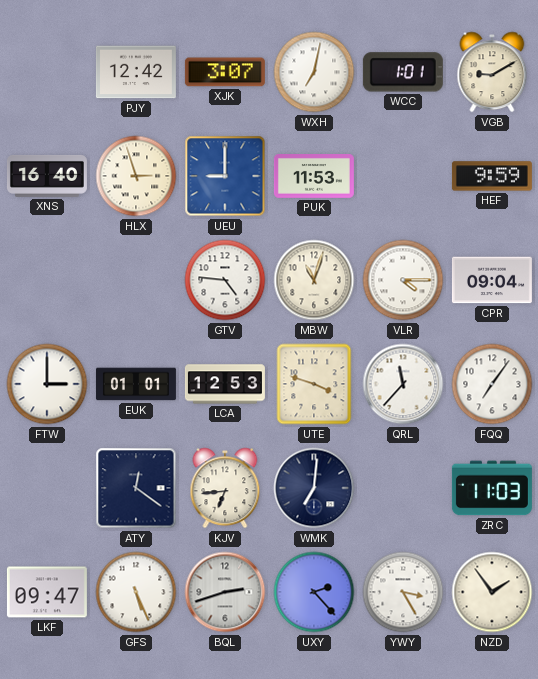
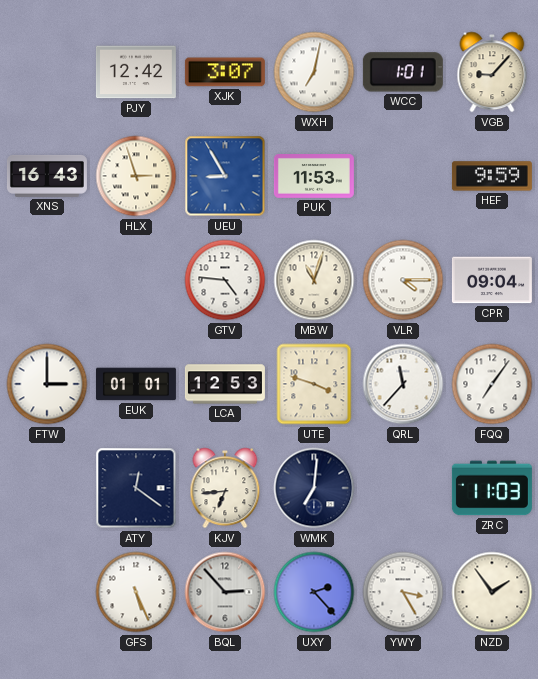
VGB: 9:10 -> 9:07 (492, 72)
XNS: 16:40 -> 16:43 (47, 176)
UEU: 9:00 -> 8:55 (225, 176)
LKF: 09:47 -> none (47, 592)
BQL: 2:42 -> 2:53 (225, 592)
